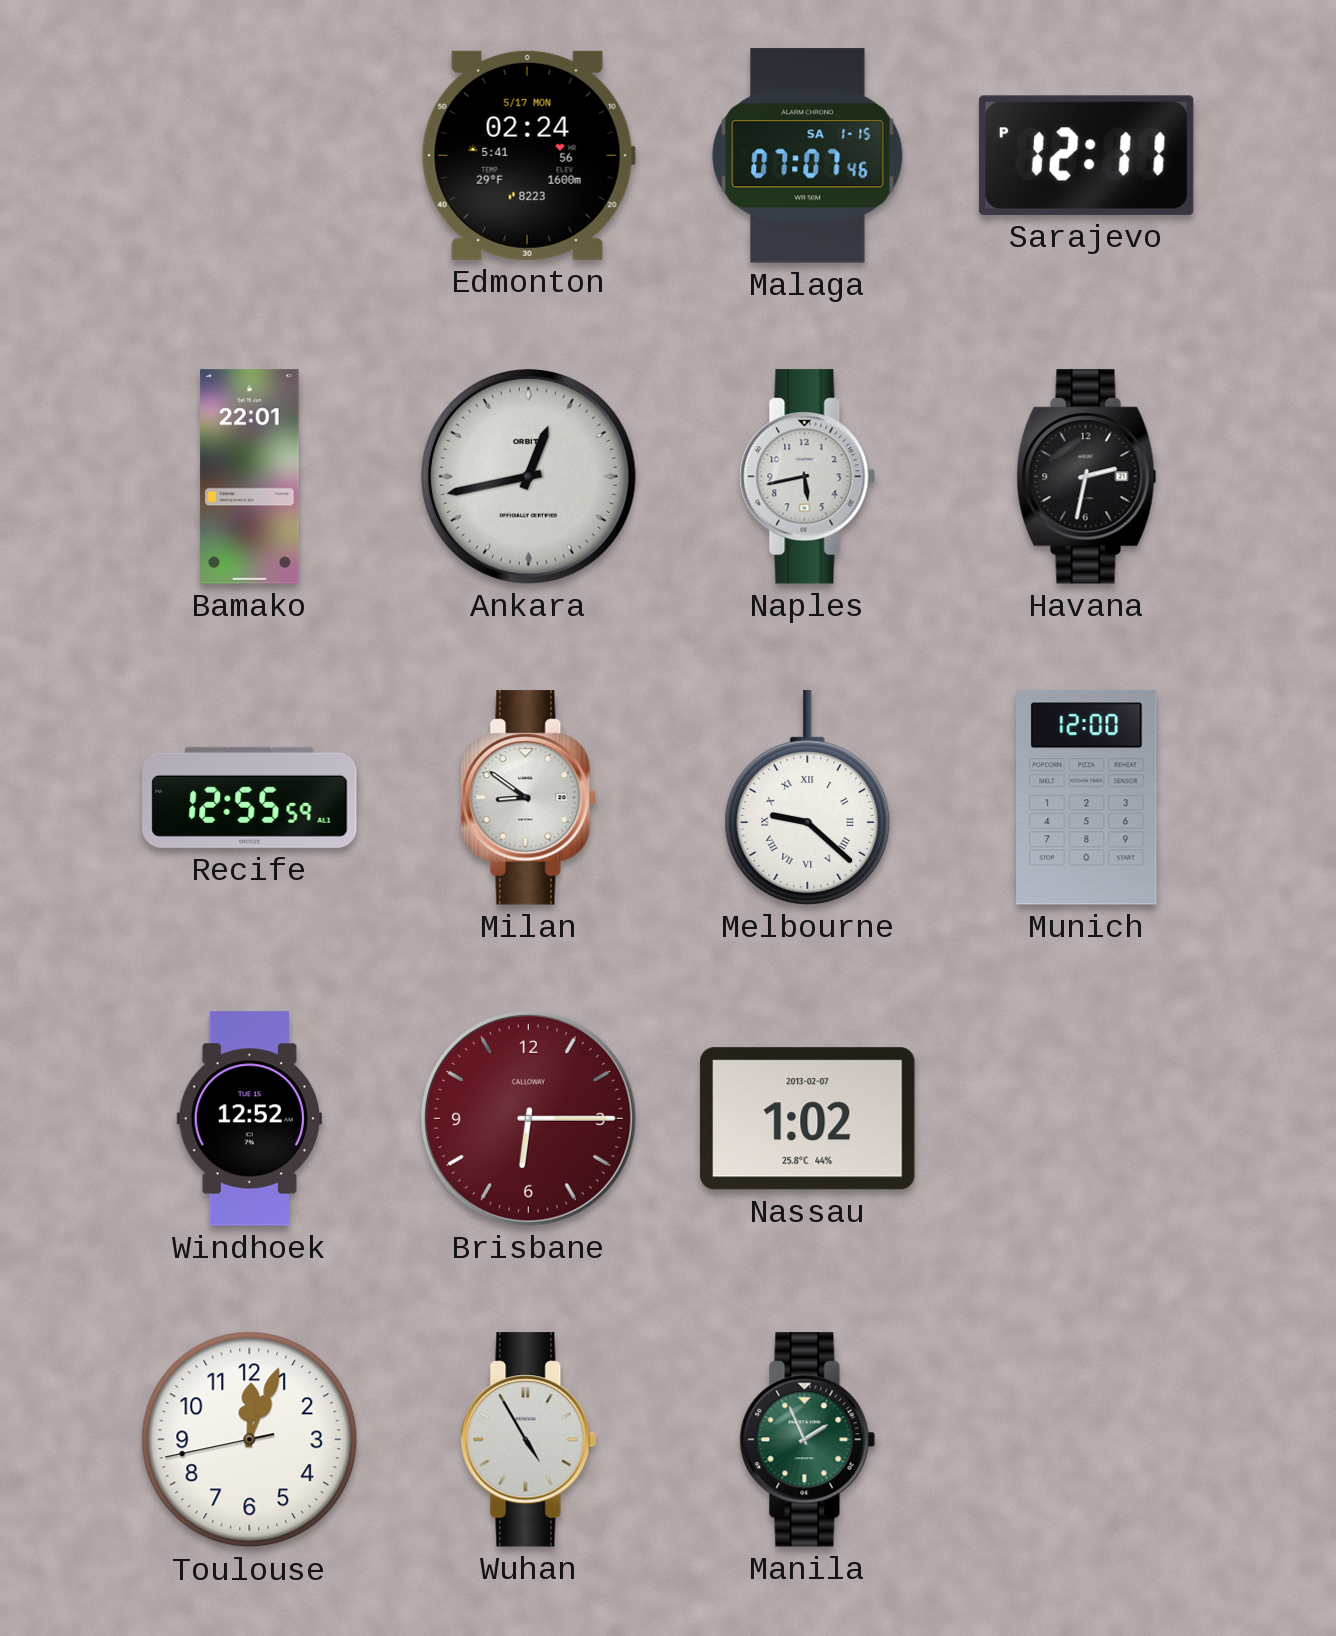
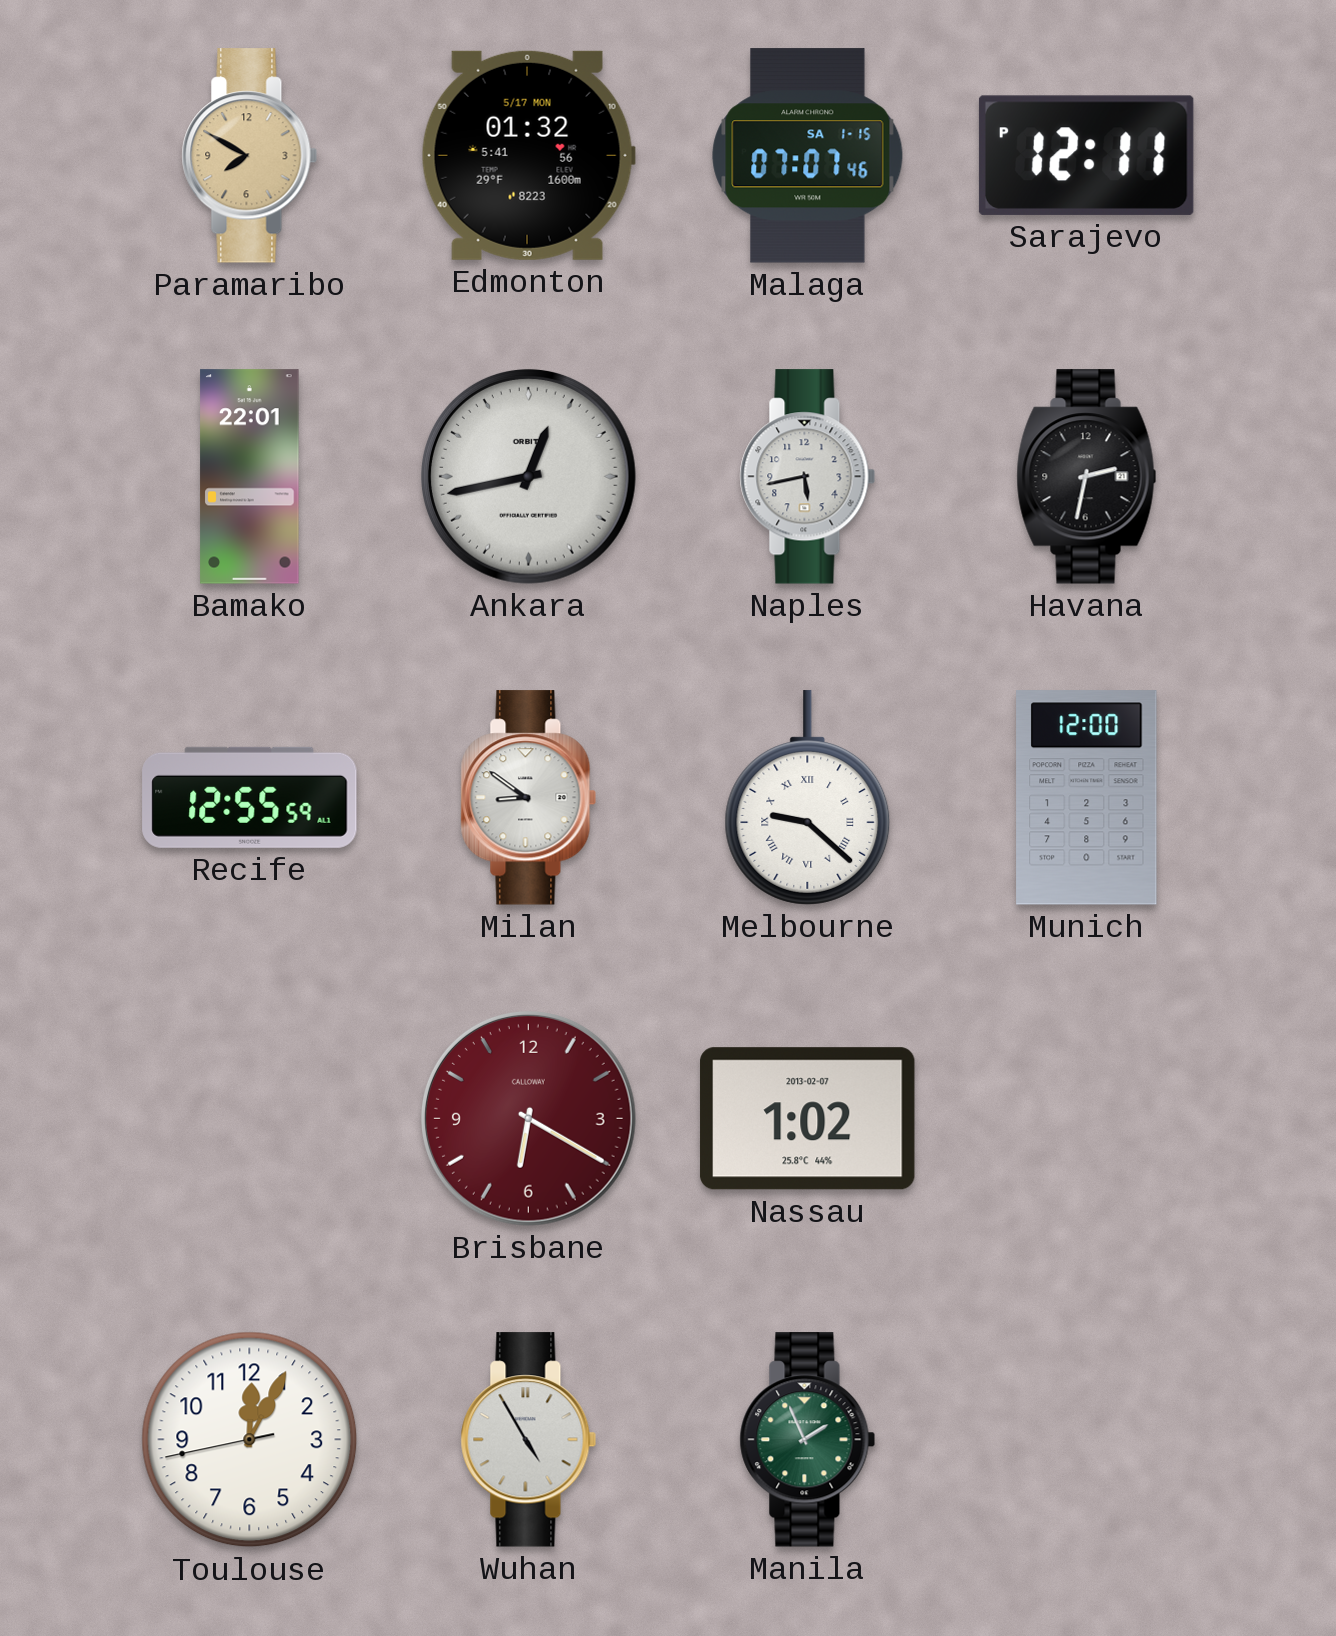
Paramaribo: none -> 7:50 (250, 156)
Edmonton: 02:24 -> 01:32 (528, 155)
Windhoek: 12:52 -> none (249, 1119)
Brisbane: 6:15 -> 6:20 (528, 1118)
Toulouse: 12:03 -> 12:04 (250, 1440)
